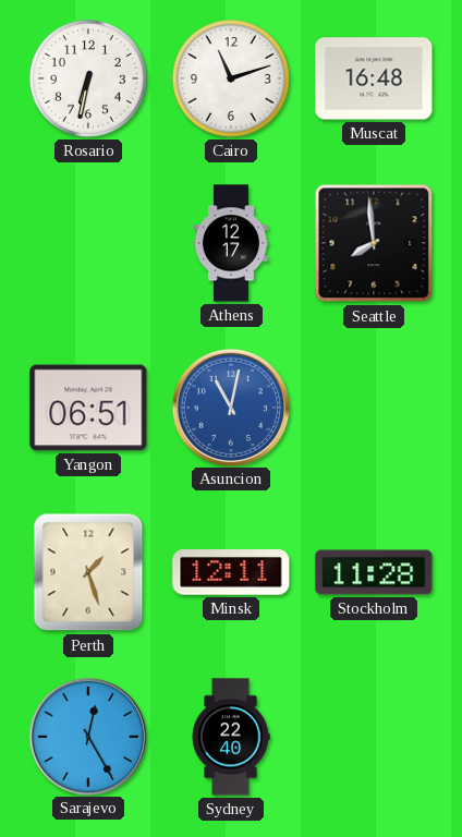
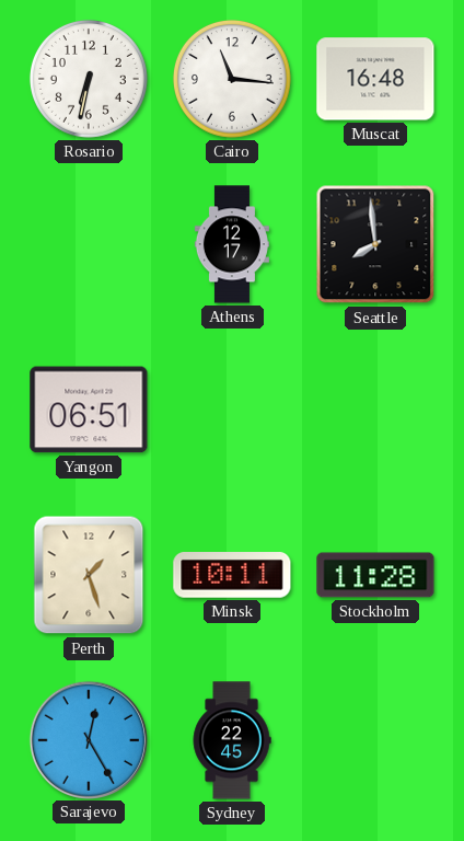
Cairo: 11:12 -> 11:16 (232, 79)
Asuncion: 11:02 -> none (230, 407)
Minsk: 12:11 -> 10:11 (232, 576)
Sydney: 22:40 -> 22:45 (232, 740)
